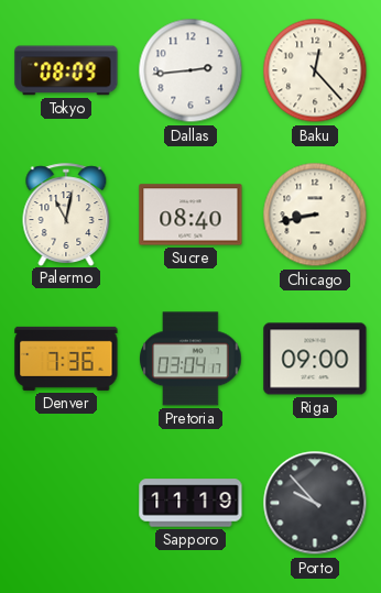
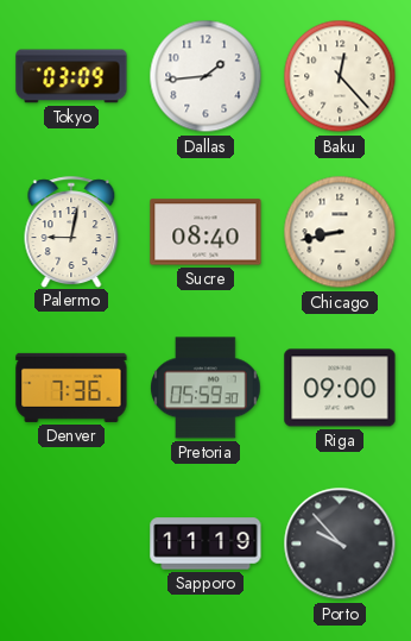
Tokyo: 08:09 -> 03:09 (71, 76)
Dallas: 2:44 -> 1:44 (205, 76)
Palermo: 11:02 -> 9:02 (71, 232)
Pretoria: 03:04 -> 05:59 (205, 388)
